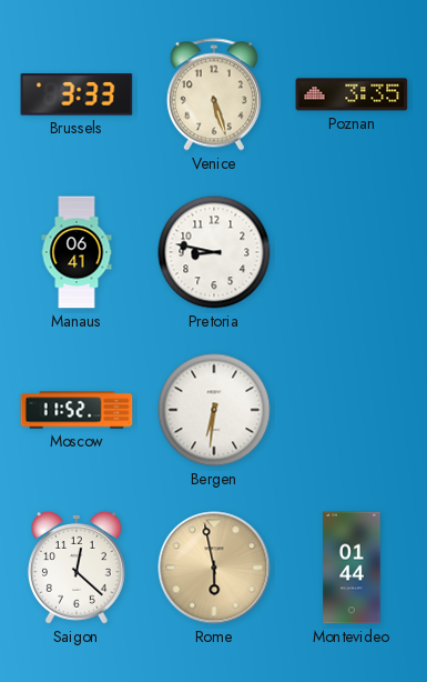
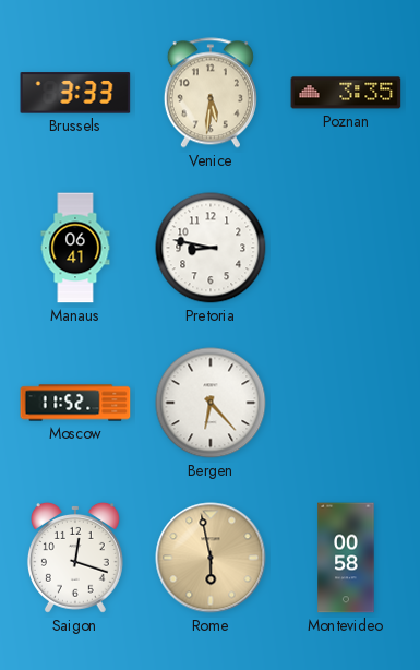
Venice: 5:27 -> 5:31 (211, 93)
Bergen: 6:31 -> 6:23 (211, 403)
Saigon: 12:22 -> 12:18 (75, 558)
Montevideo: 01:44 -> 00:58 (346, 558)
